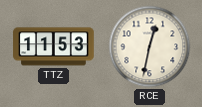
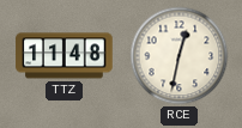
TTZ: 11:53 -> 11:48 (65, 56)
